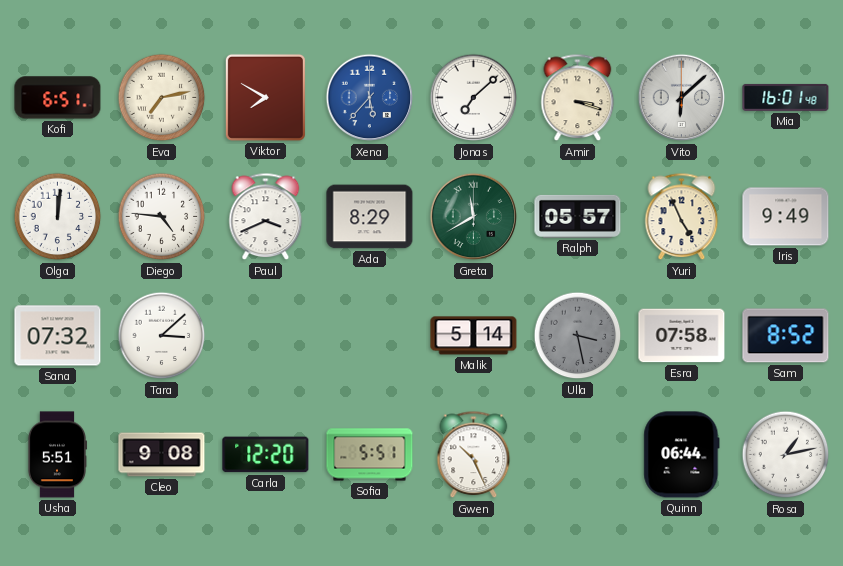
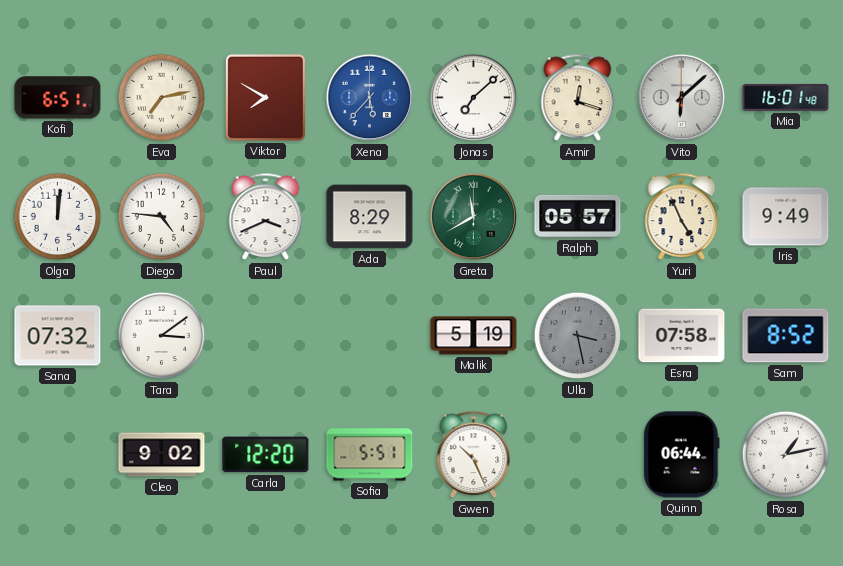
Amir: 3:18 -> 12:18 (578, 98)
Tara: 3:08 -> 3:09 (162, 336)
Malik: 5:14 -> 5:19 (474, 336)
Usha: 5:51 -> none (57, 455)
Cleo: 9:08 -> 9:02 (162, 455)
